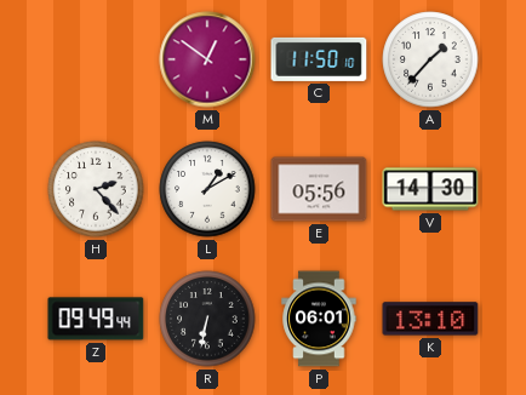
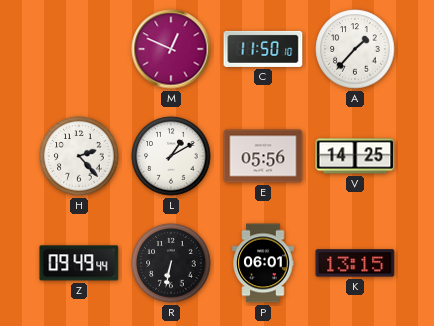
M: 12:51 -> 12:49 (171, 49)
V: 14:30 -> 14:25 (355, 156)
K: 13:10 -> 13:15 (355, 263)
